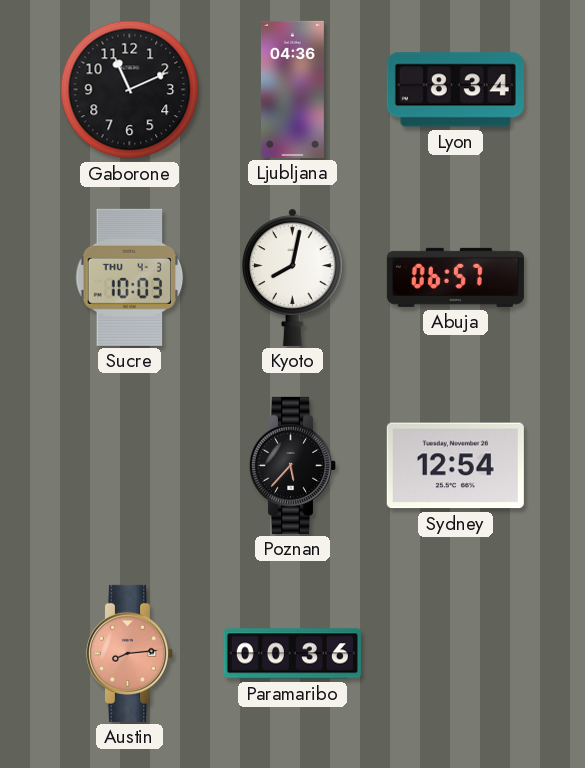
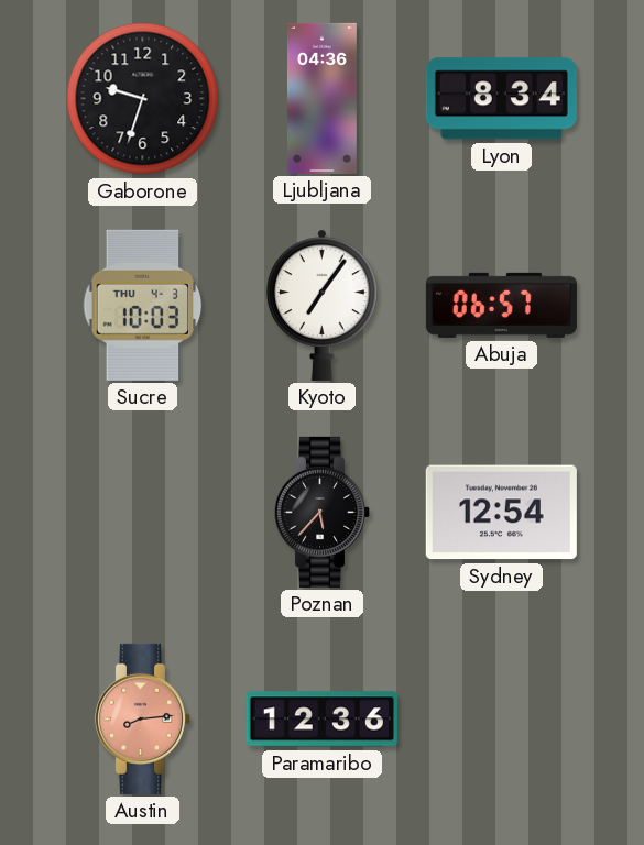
Gaborone: 11:11 -> 9:33 (143, 99)
Kyoto: 8:02 -> 7:06 (321, 305)
Paramaribo: 00:36 -> 12:36 (321, 720)
